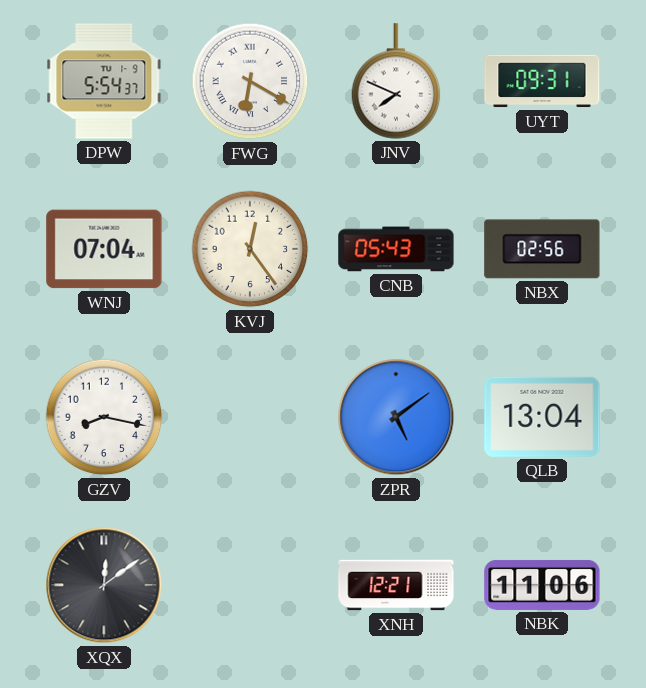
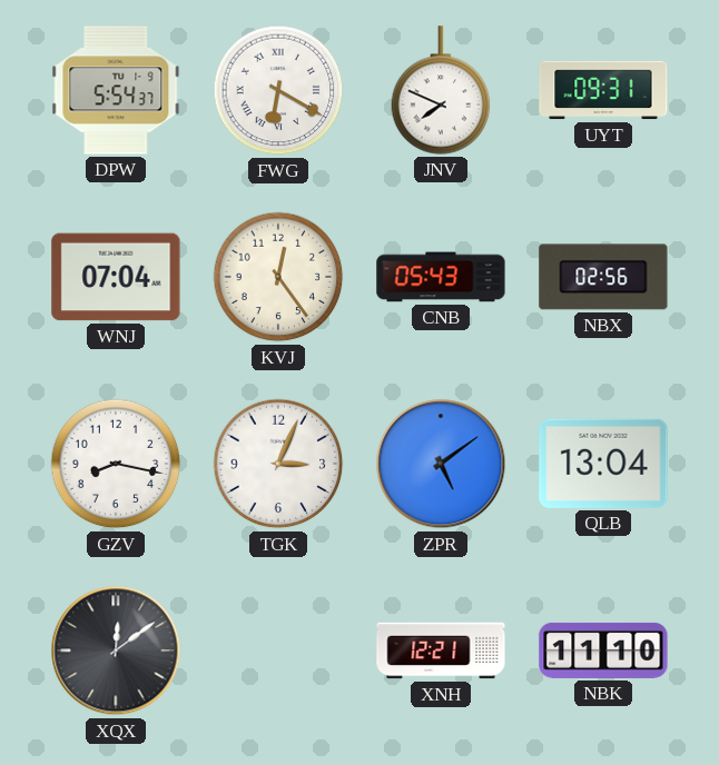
TGK: none -> 3:04 (278, 464)
NBK: 11:06 -> 11:10 (603, 650)
